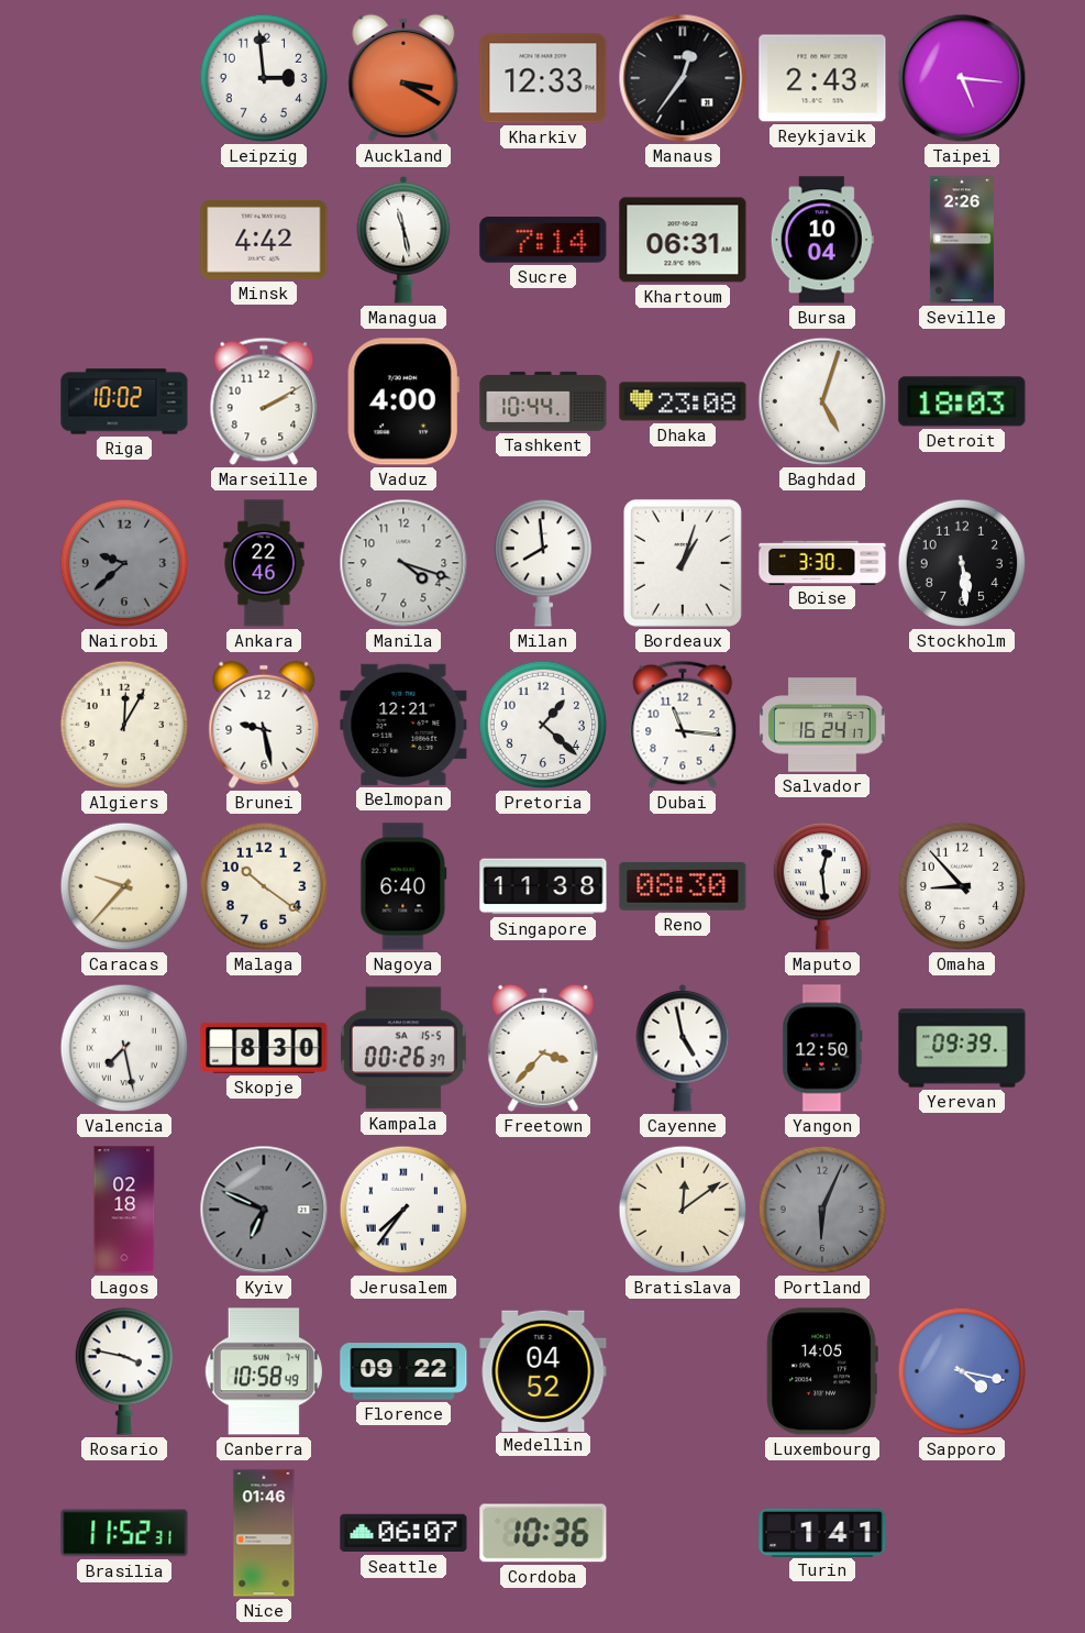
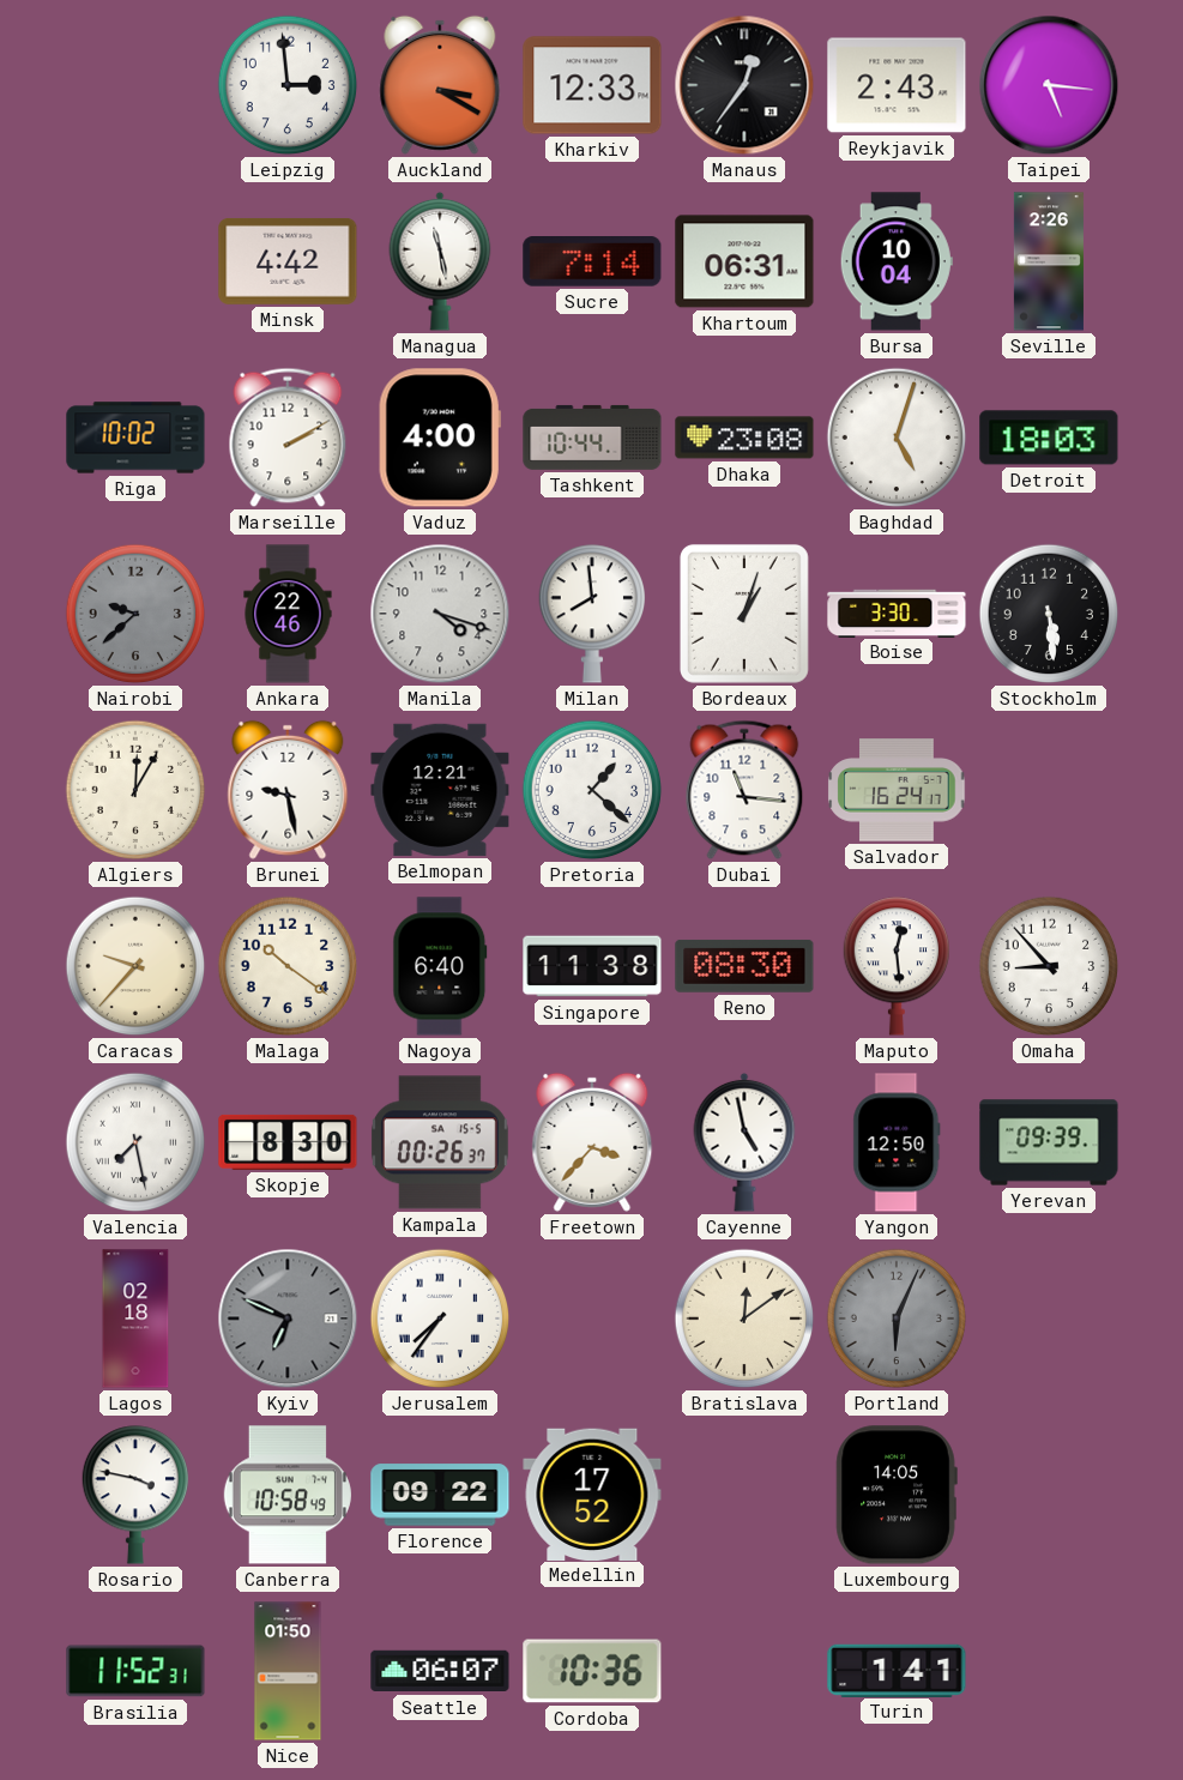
Medellin: 04:52 -> 17:52 (592, 1494)
Sapporo: 4:17 -> none (962, 1371)
Nice: 01:46 -> 01:50 (288, 1671)
